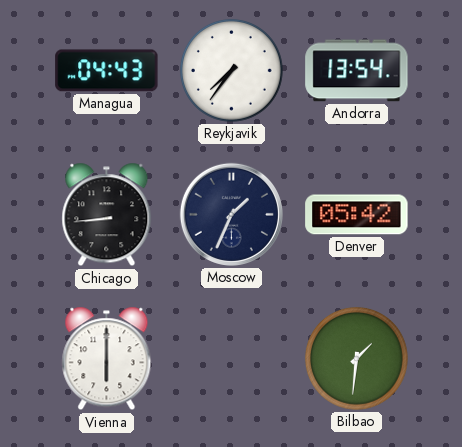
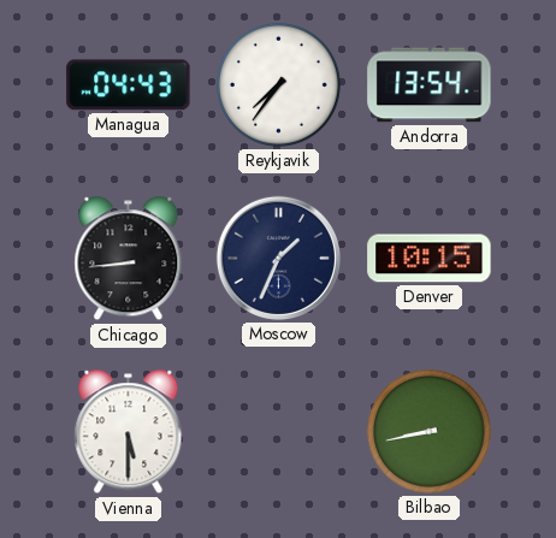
Denver: 05:42 -> 10:15 (430, 259)
Vienna: 6:00 -> 5:30 (129, 432)
Bilbao: 1:31 -> 8:43 (428, 431)
